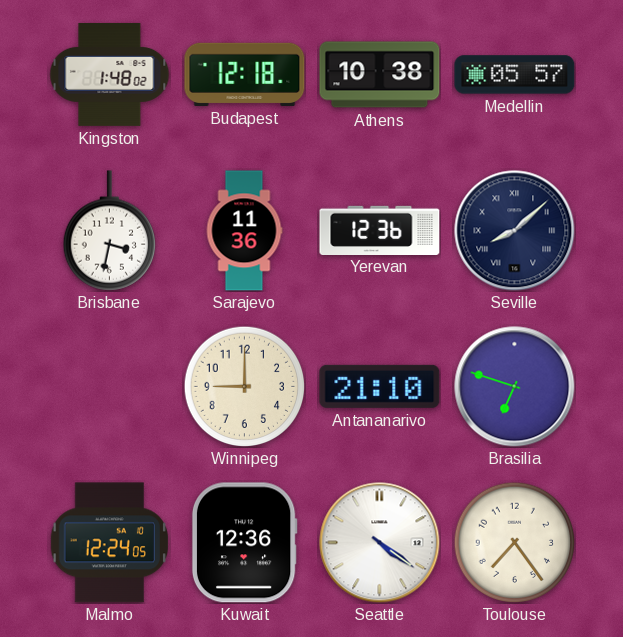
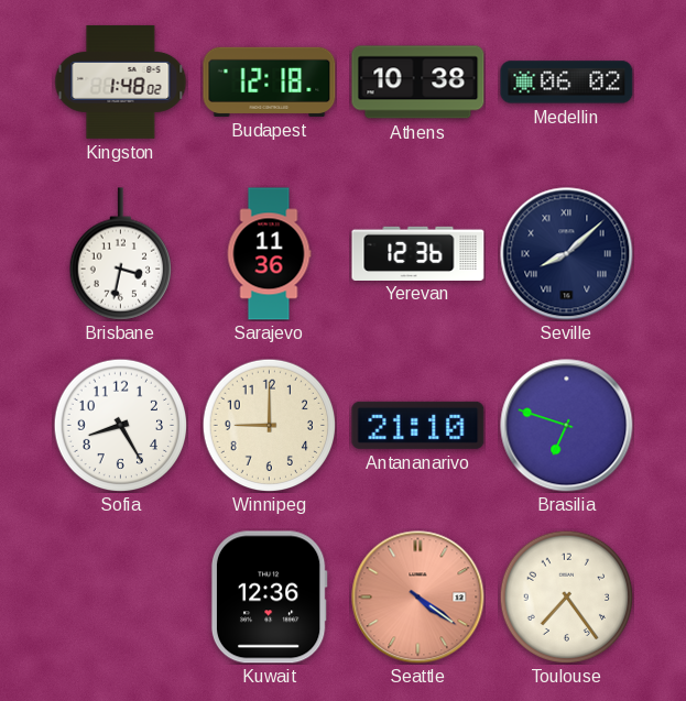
Medellin: 05:57 -> 06:02 (567, 83)
Sofia: none -> 8:25 (120, 425)
Malmo: 12:24 -> none (109, 543)
Seattle dial: white -> salmon (418, 598)
